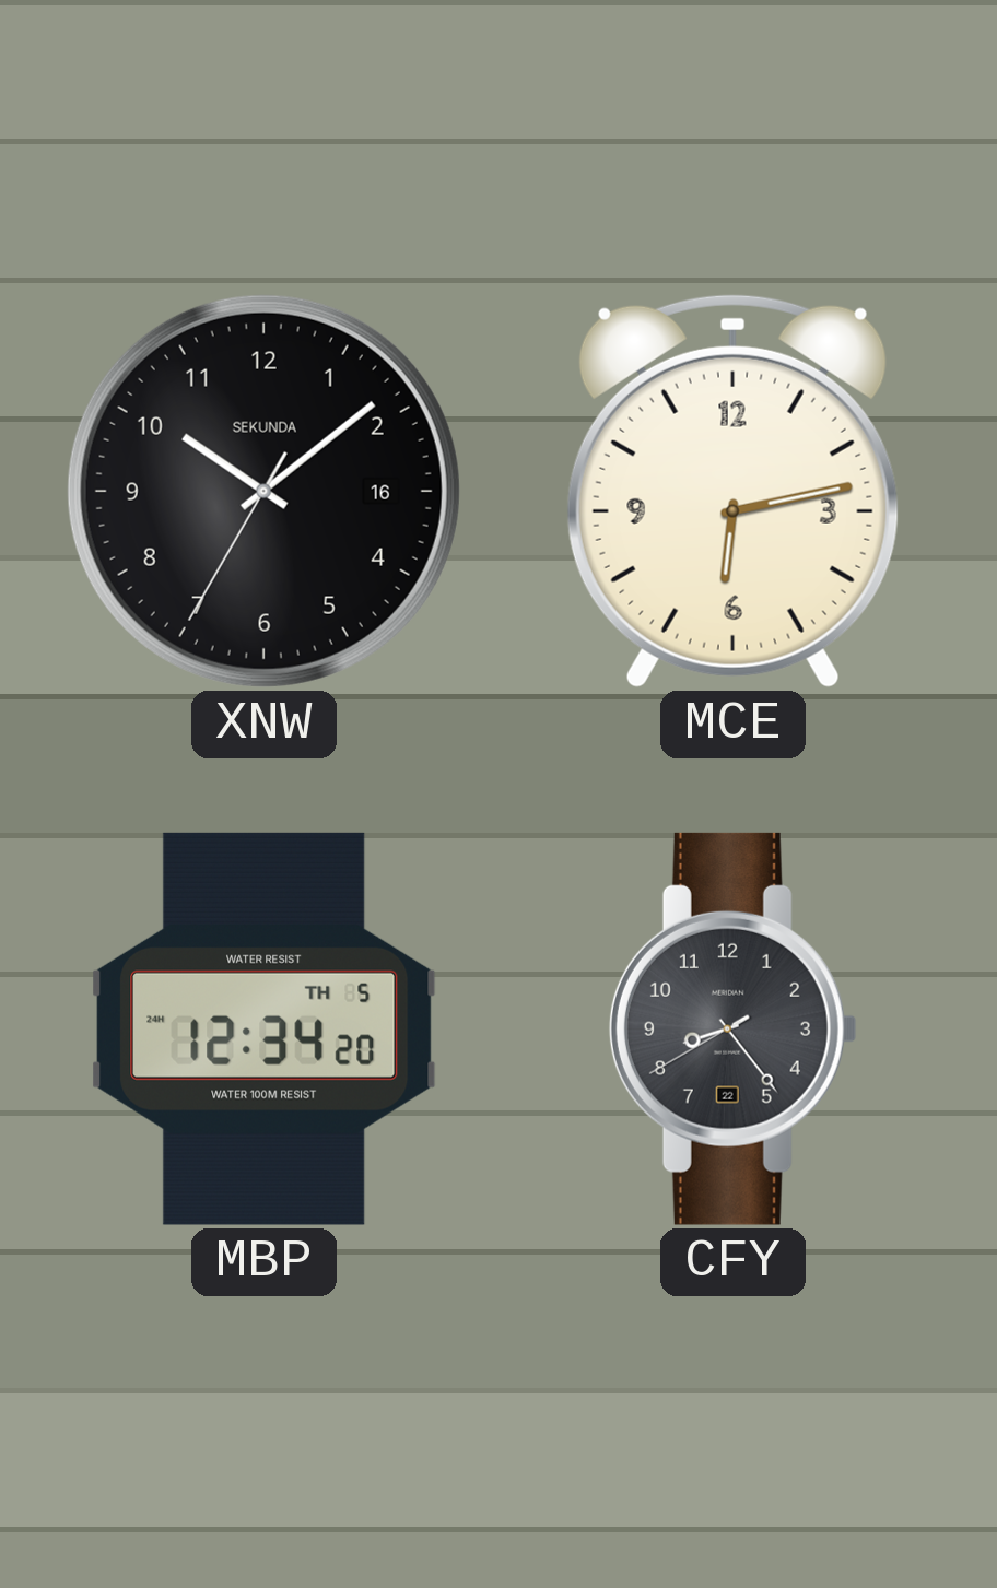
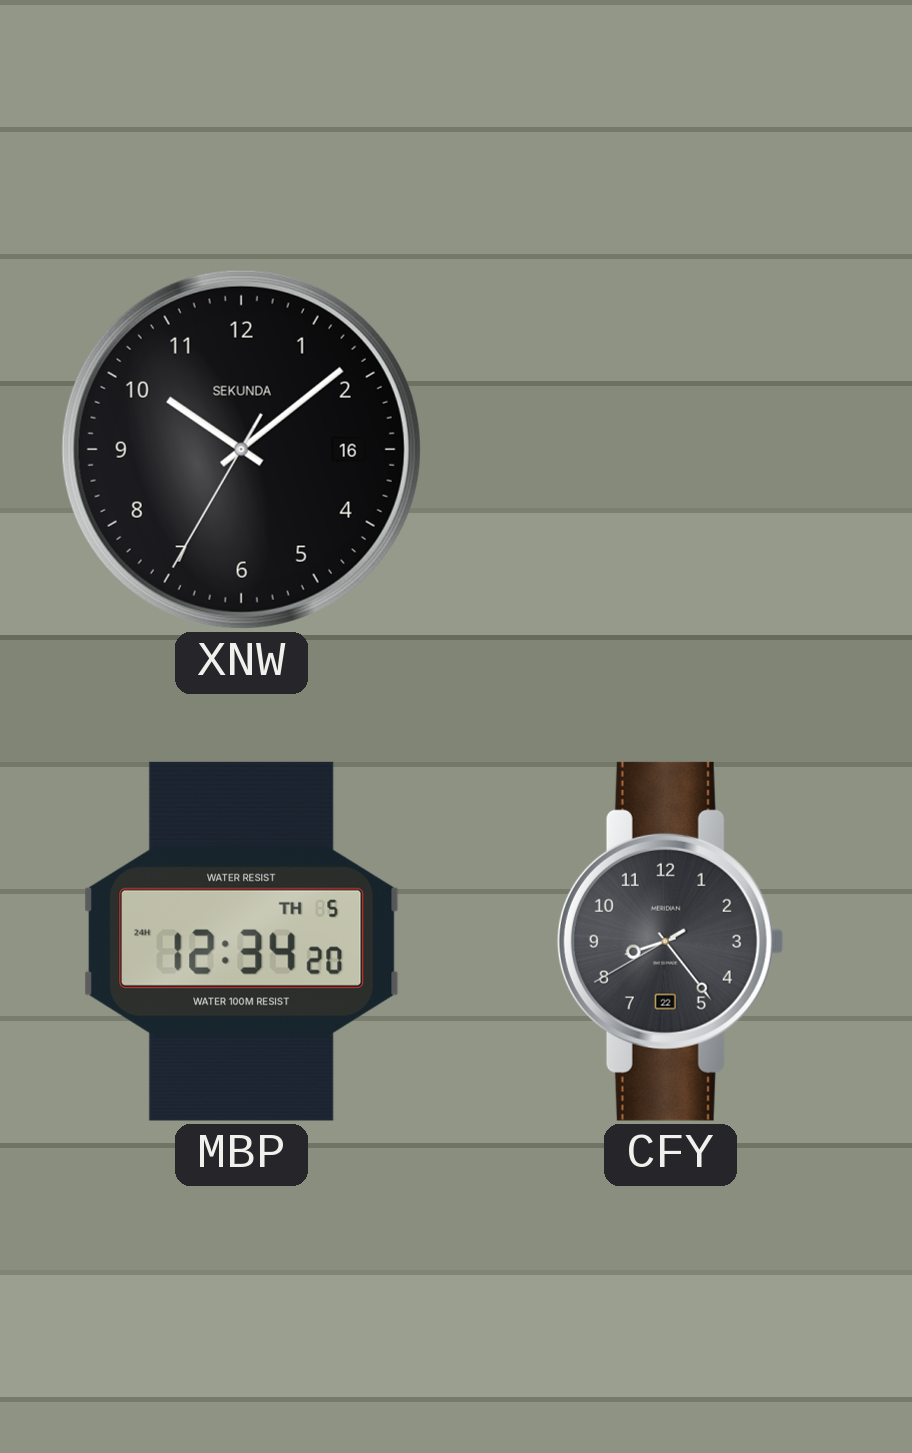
MCE: 6:13 -> none (732, 491)
